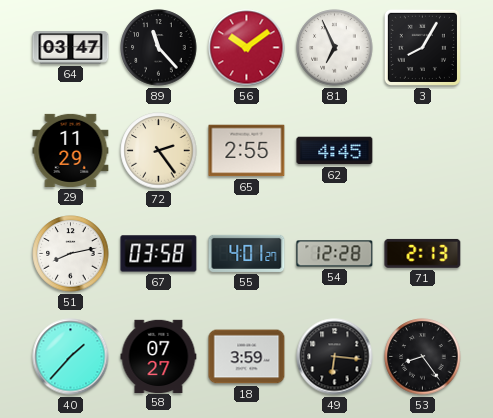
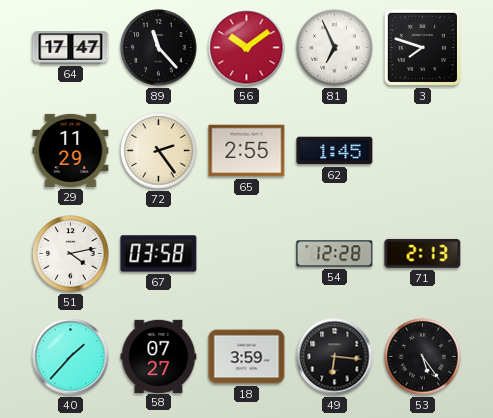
64: 03:47 -> 17:47 (71, 48)
3: 8:05 -> 7:48 (422, 47)
62: 4:45 -> 1:45 (335, 151)
51: 8:13 -> 4:13 (71, 254)
55: 4:01 -> none (247, 253)
53: 8:24 -> 5:24 (423, 357)
